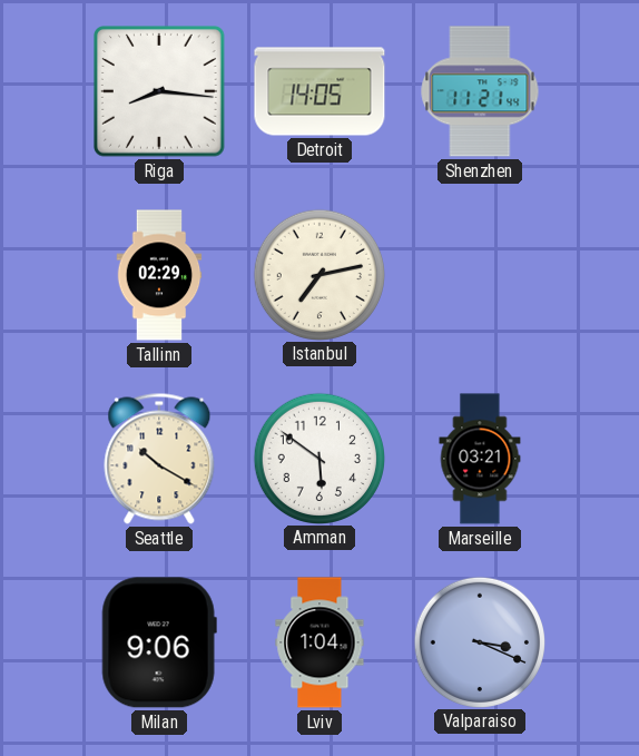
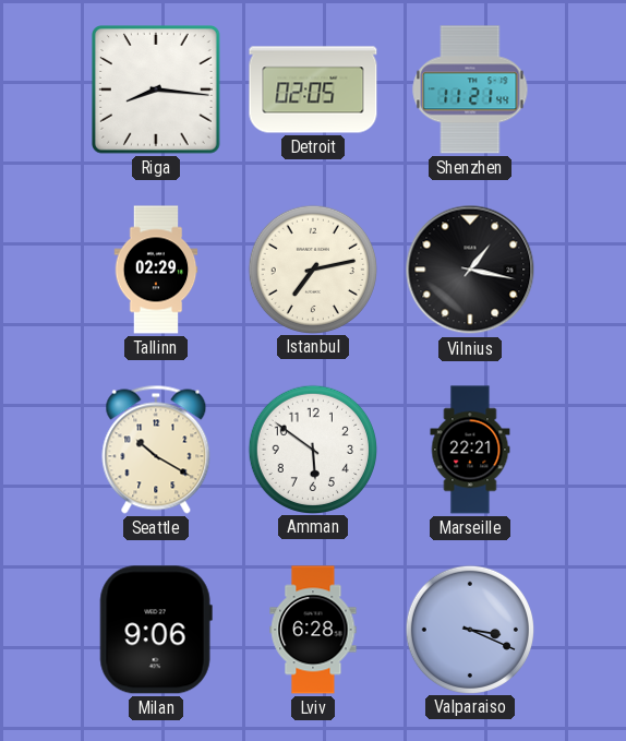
Detroit: 14:05 -> 02:05 (313, 89)
Vilnius: none -> 1:17 (470, 270)
Marseille: 03:21 -> 22:21 (470, 450)
Lviv: 1:04 -> 6:28 (313, 630)
